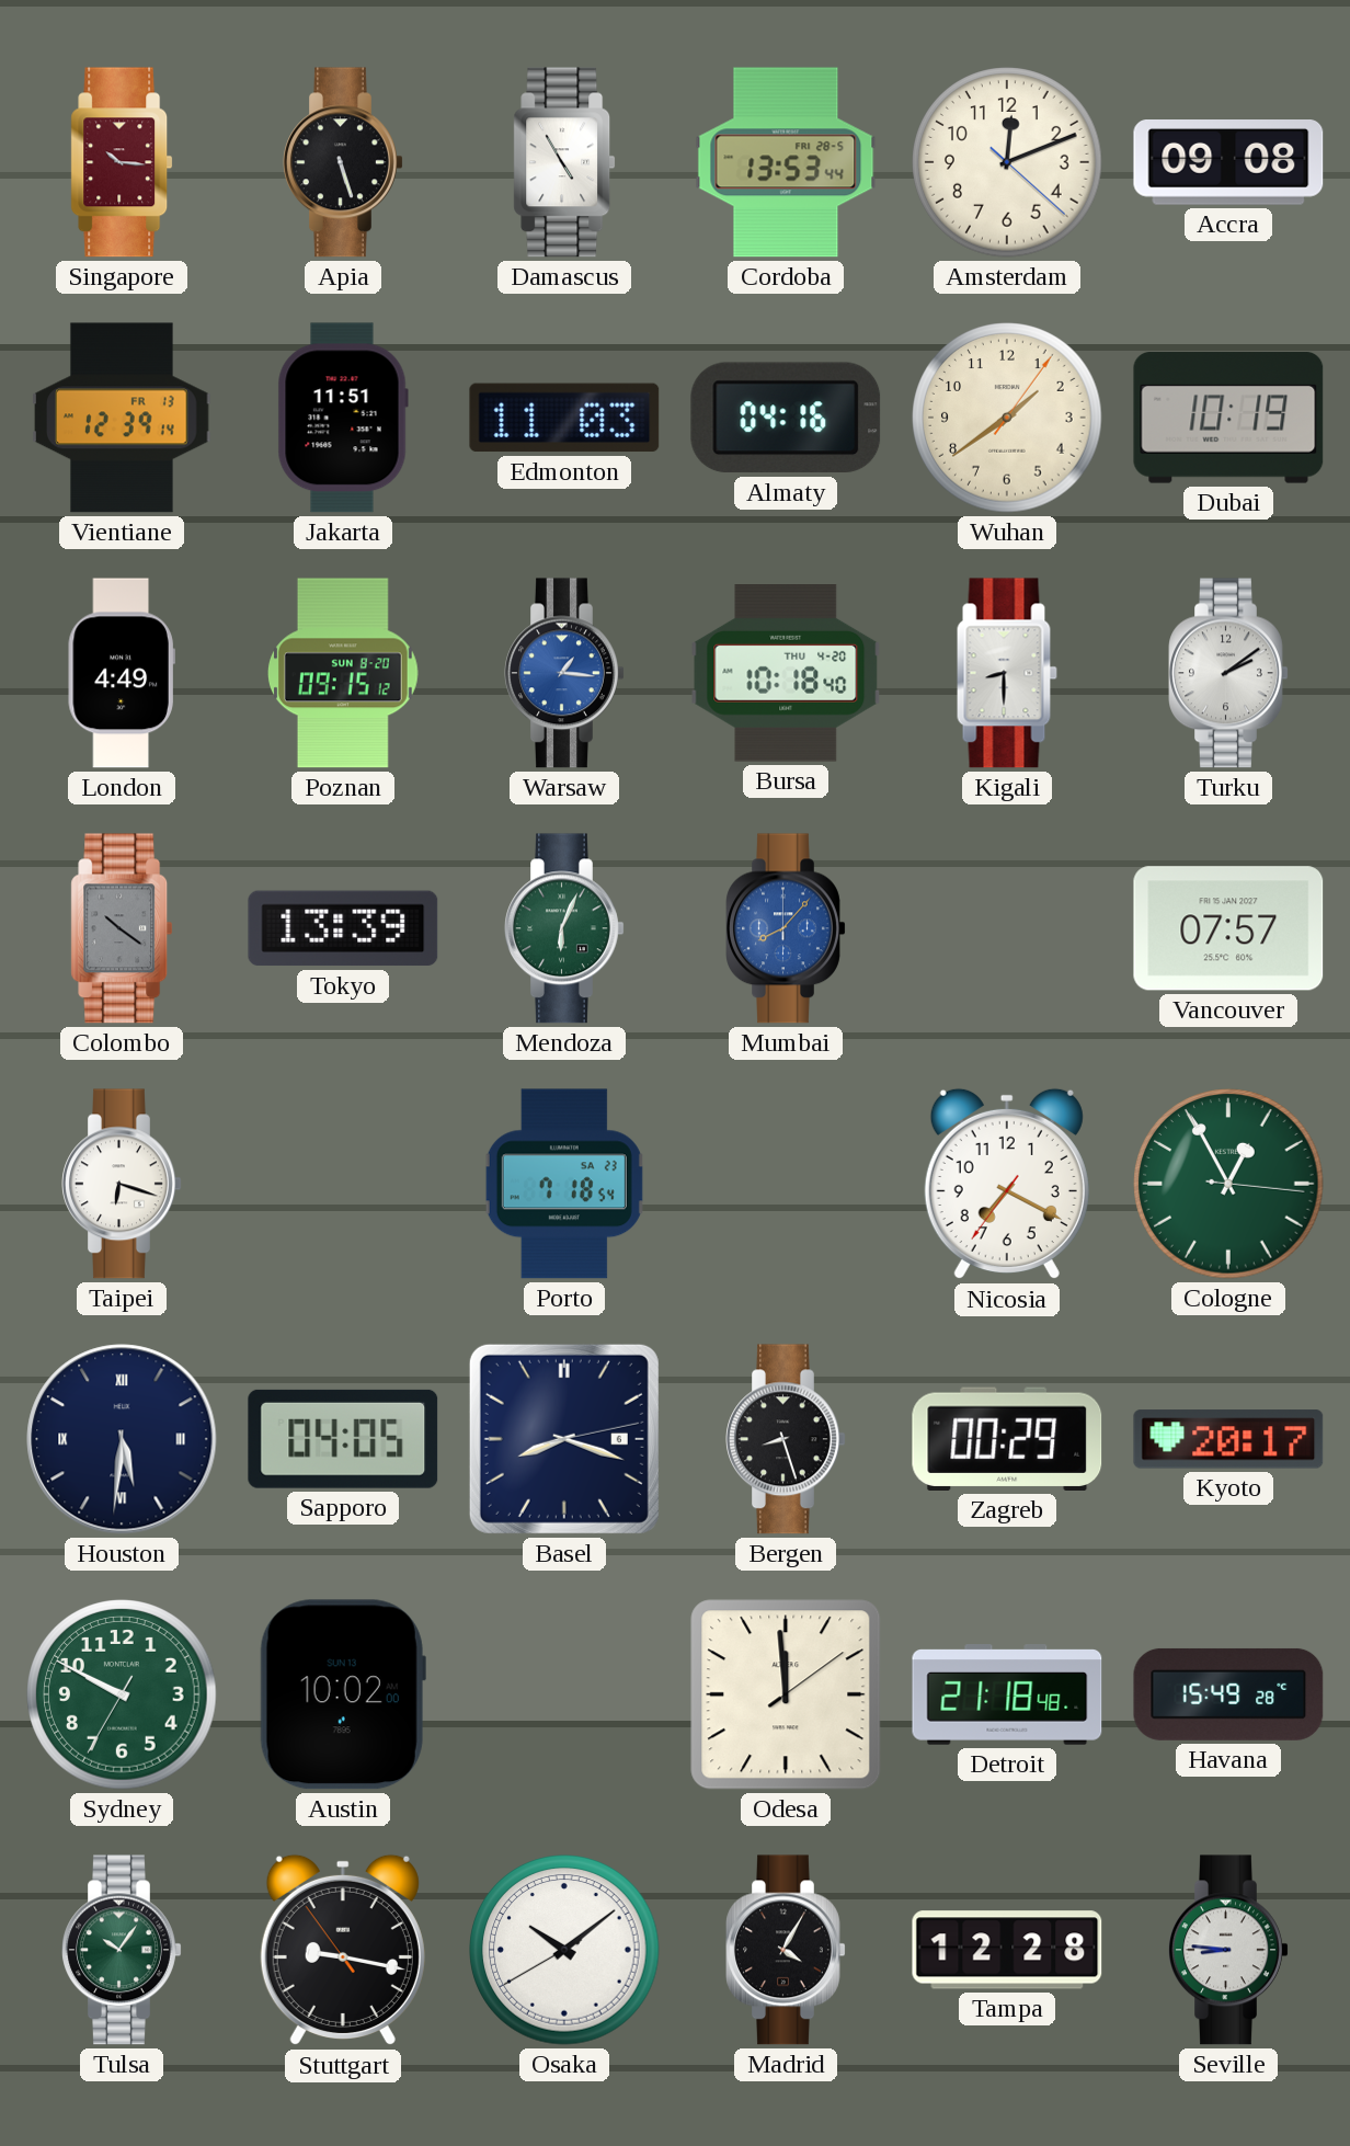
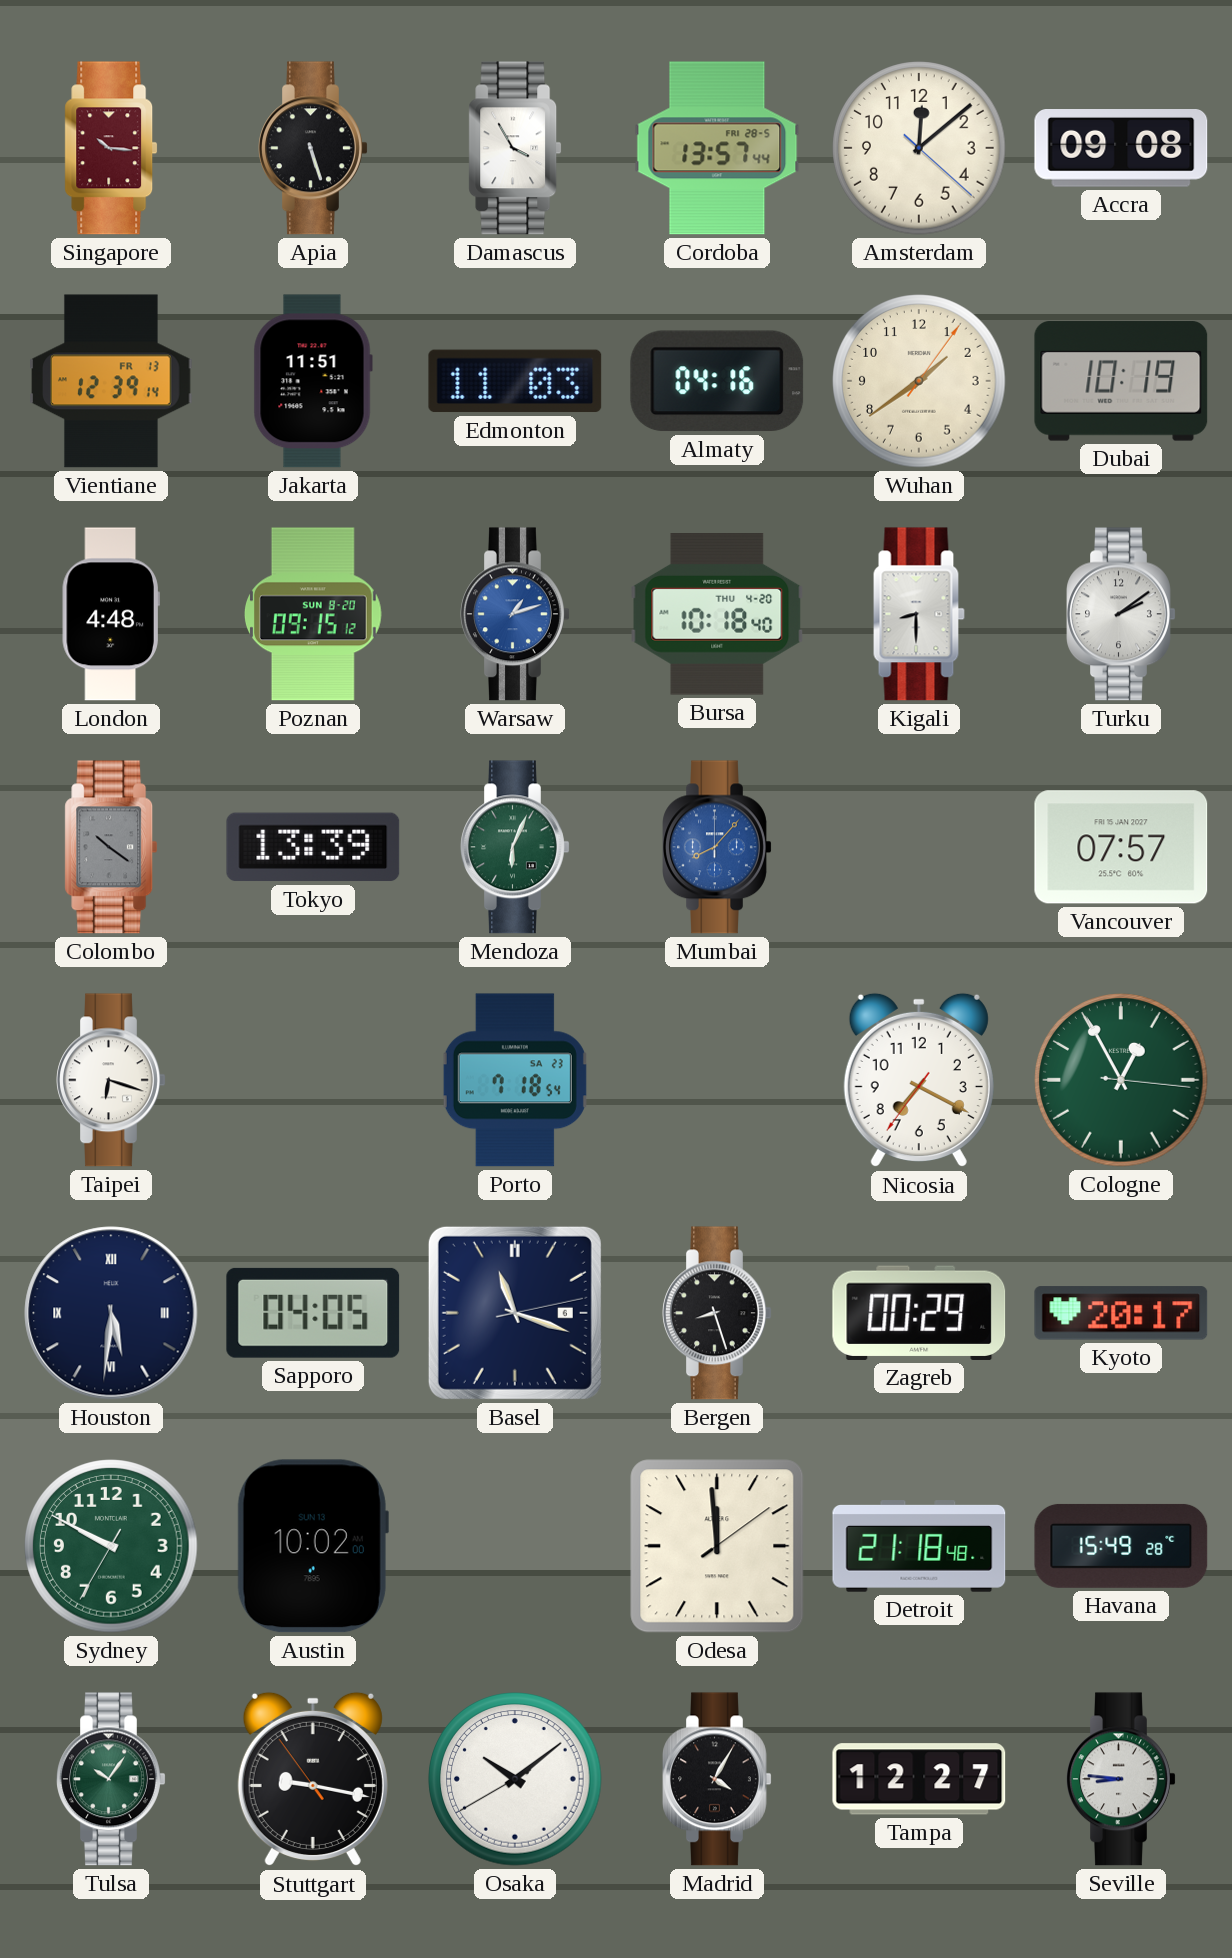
Damascus: 4:55 -> 3:55 (515, 148)
Cordoba: 13:53 -> 13:57 (717, 148)
Amsterdam: 12:11 -> 12:08 (919, 148)
London: 4:49 -> 4:48 (111, 614)
Warsaw: 1:16 -> 1:12 (515, 614)
Basel: 8:18 -> 11:18 (515, 1313)
Tampa: 12:28 -> 12:27 (919, 1779)
